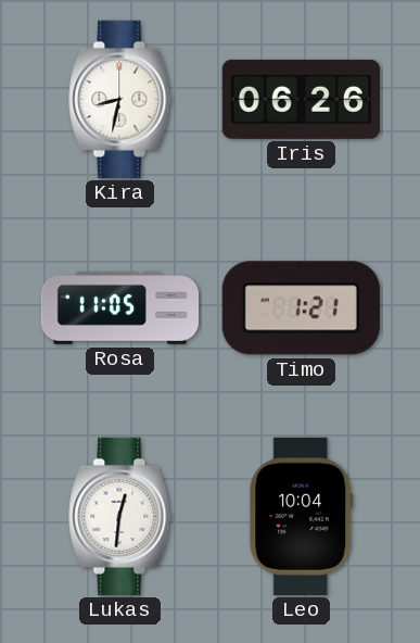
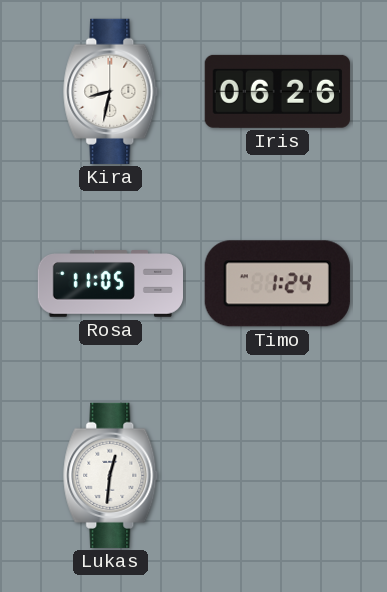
Timo: 1:21 -> 1:24 (277, 284)
Leo: 10:04 -> none (302, 516)
